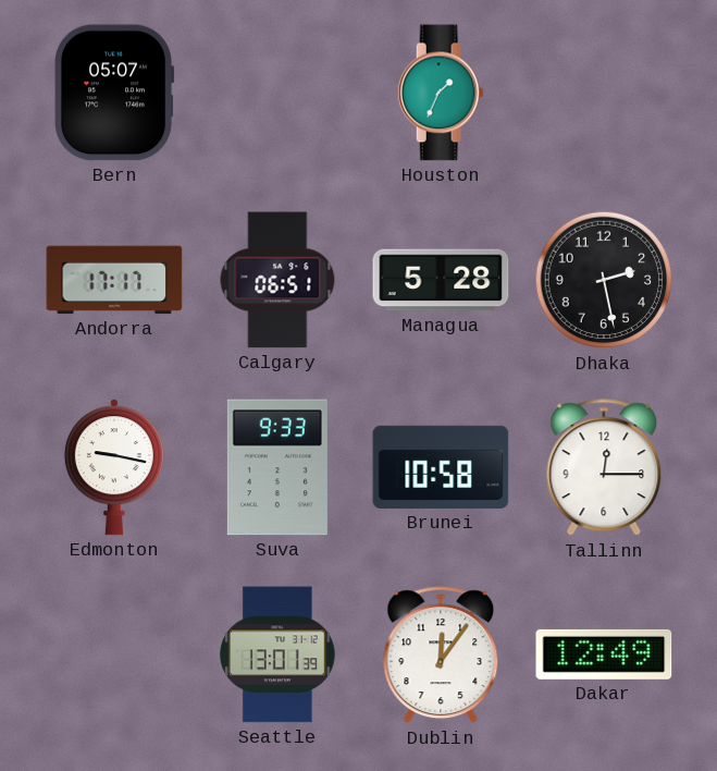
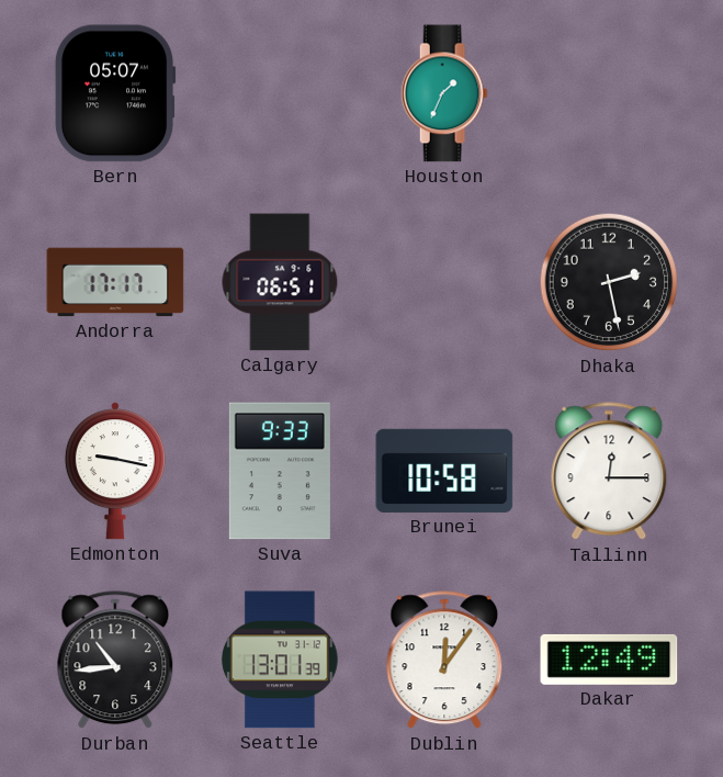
Managua: 5:28 -> none (441, 280)
Durban: none -> 10:44 (115, 661)
